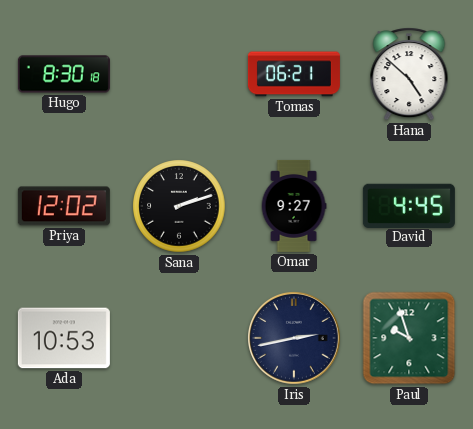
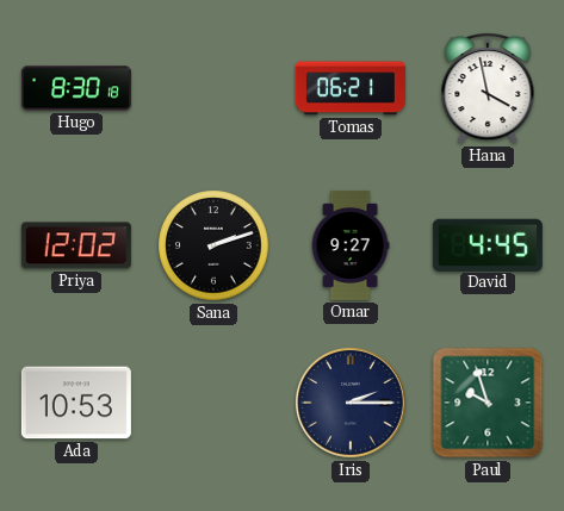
Hana: 4:52 -> 3:58 (488, 88)
Iris: 2:43 -> 2:15 (352, 404)
